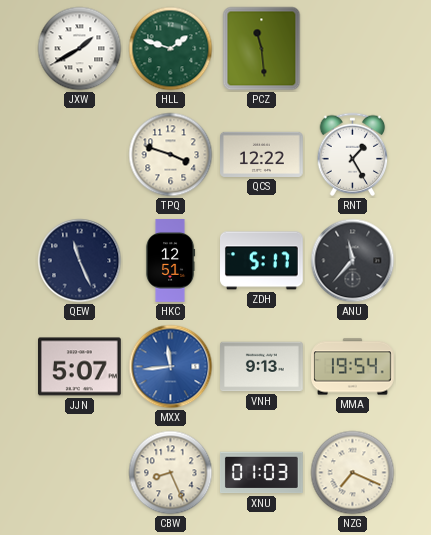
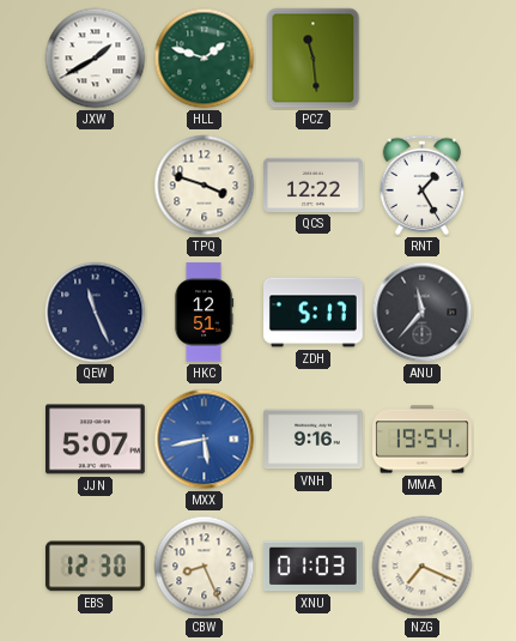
MXX: 11:44 -> 5:43 (205, 440)
VNH: 9:13 -> 9:16 (314, 440)
EBS: none -> 12:30 (95, 567)
